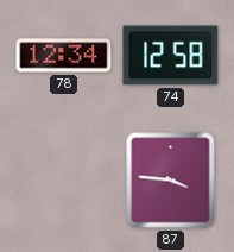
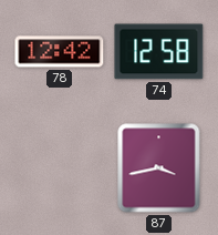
78: 12:34 -> 12:42 (60, 52)
87: 3:46 -> 3:43 (159, 168)
